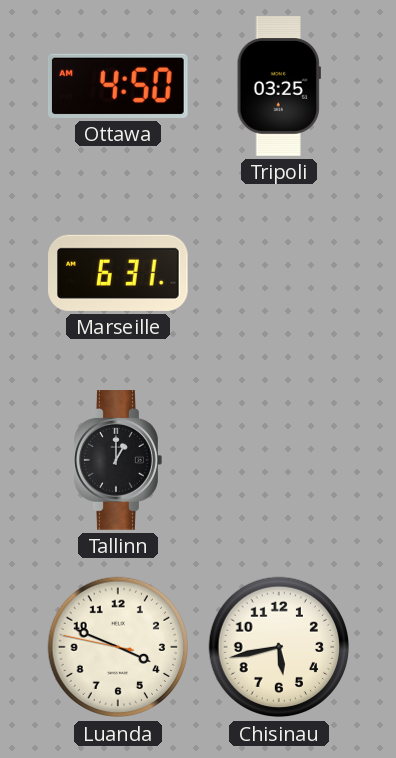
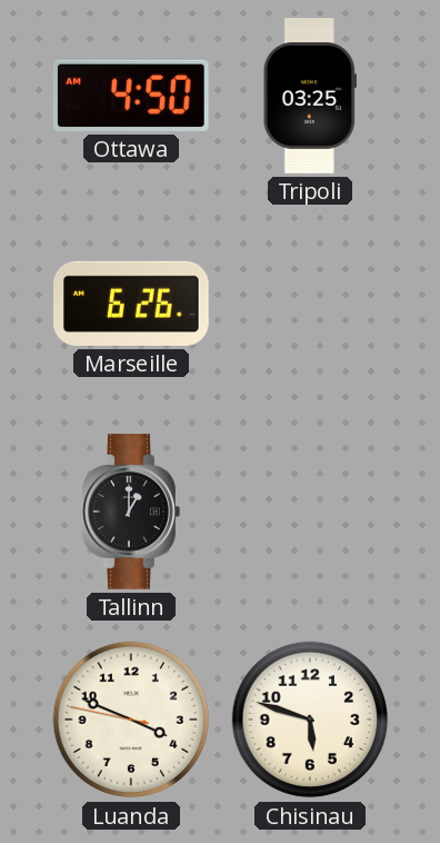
Marseille: 6:31 -> 6:26 (132, 304)
Chisinau: 5:43 -> 5:48 (310, 720)
